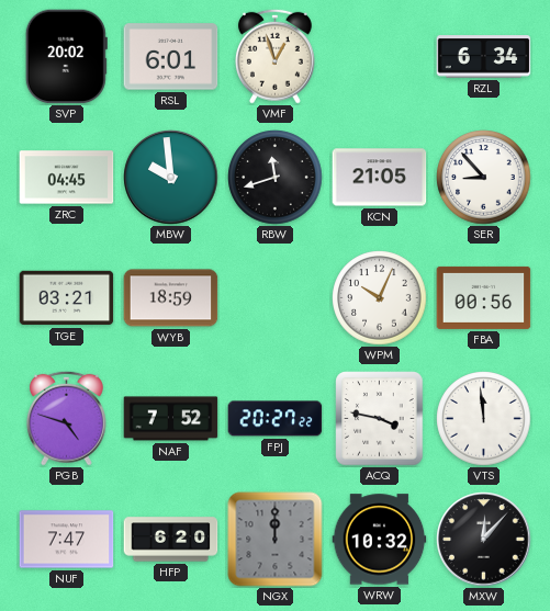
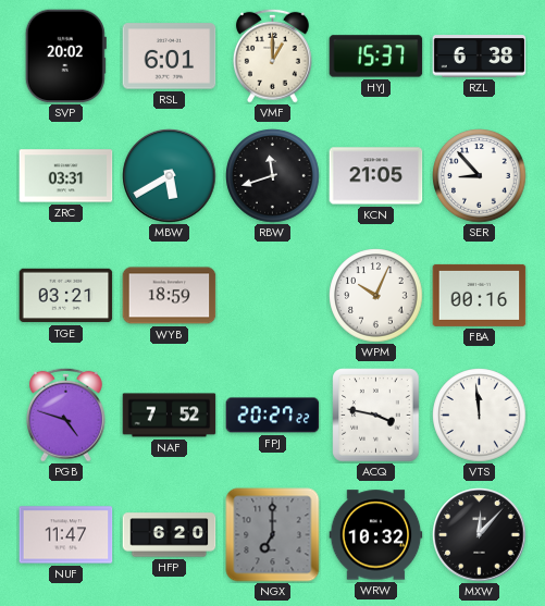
VMF: 12:57 -> 1:00 (272, 55)
HYJ: none -> 15:37 (376, 57)
RZL: 6:34 -> 6:38 (480, 57)
ZRC: 04:45 -> 03:31 (66, 176)
MBW: 9:59 -> 5:40 (170, 176)
FBA: 00:56 -> 00:16 (480, 295)
NUF: 7:47 -> 11:47 (66, 535)
NGX: 12:00 -> 7:00 (273, 535)
